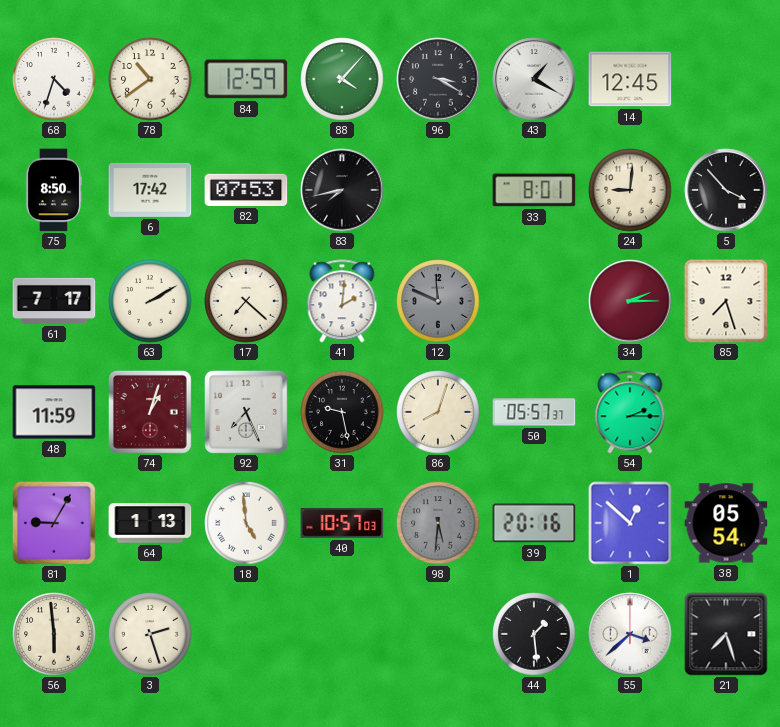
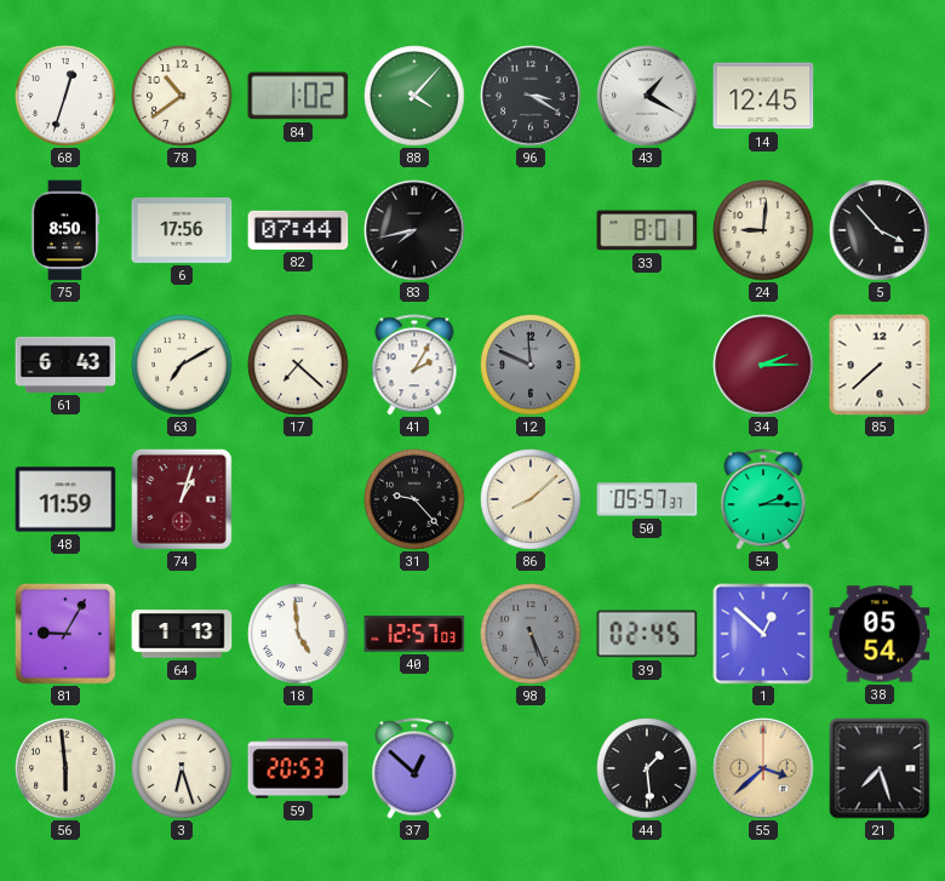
68: 4:33 -> 12:33 (65, 96)
84: 12:59 -> 1:02 (298, 96)
6: 17:42 -> 17:56 (182, 230)
82: 07:53 -> 07:44 (298, 230)
61: 7:17 -> 6:43 (65, 365)
63: 2:10 -> 7:10 (182, 365)
41: 2:01 -> 2:05 (414, 365)
85: 7:27 -> 7:38 (880, 365)
92: 7:26 -> none (246, 412)
31: 9:28 -> 9:23 (414, 499)
86: 8:03 -> 8:08 (531, 499)
40: 10:57 -> 12:57 (414, 634)
98: 5:31 -> 5:26 (531, 634)
39: 20:16 -> 02:45 (647, 634)
3: 2:27 -> 6:27 (182, 768)
59: none -> 20:53 (298, 768)
37: none -> 12:52 (414, 768)
55 dial: white -> champagne (763, 768)
